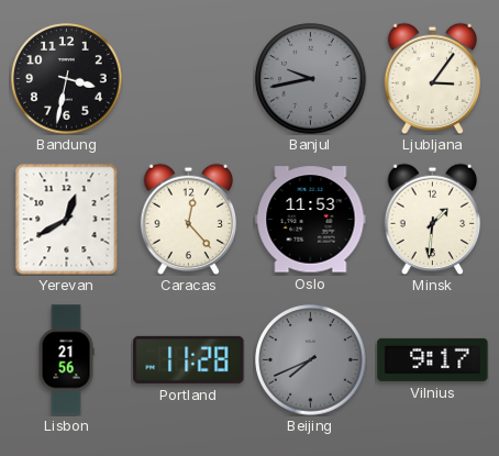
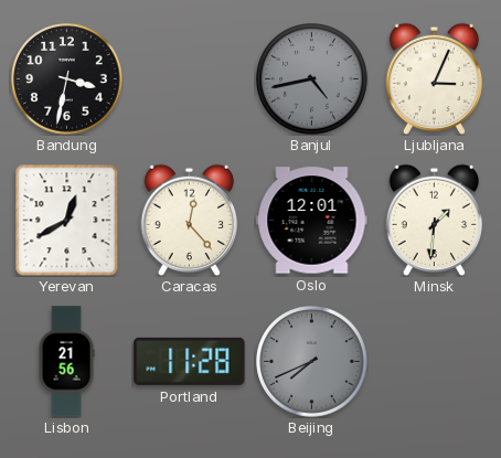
Banjul: 9:43 -> 4:43 (312, 79)
Ljubljana: 3:06 -> 3:04 (435, 78)
Oslo: 11:53 -> 12:01 (312, 221)
Vilnius: 9:17 -> none (433, 359)
